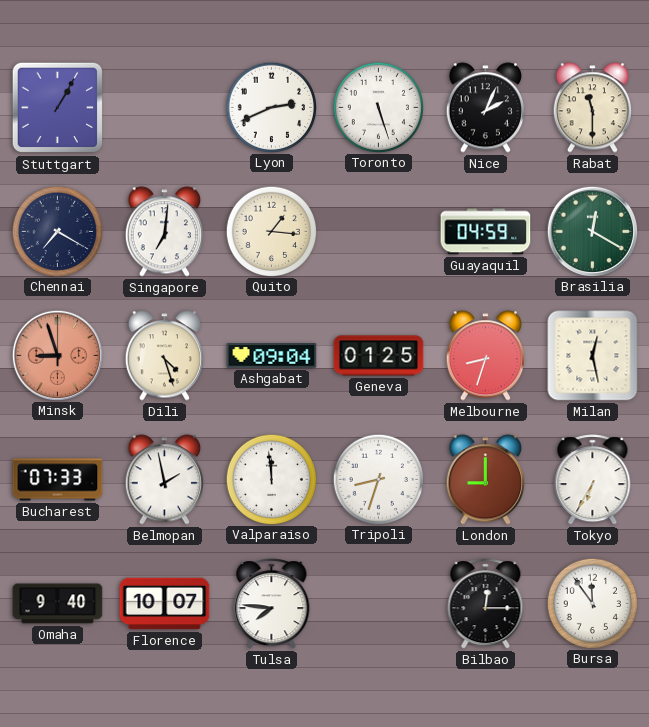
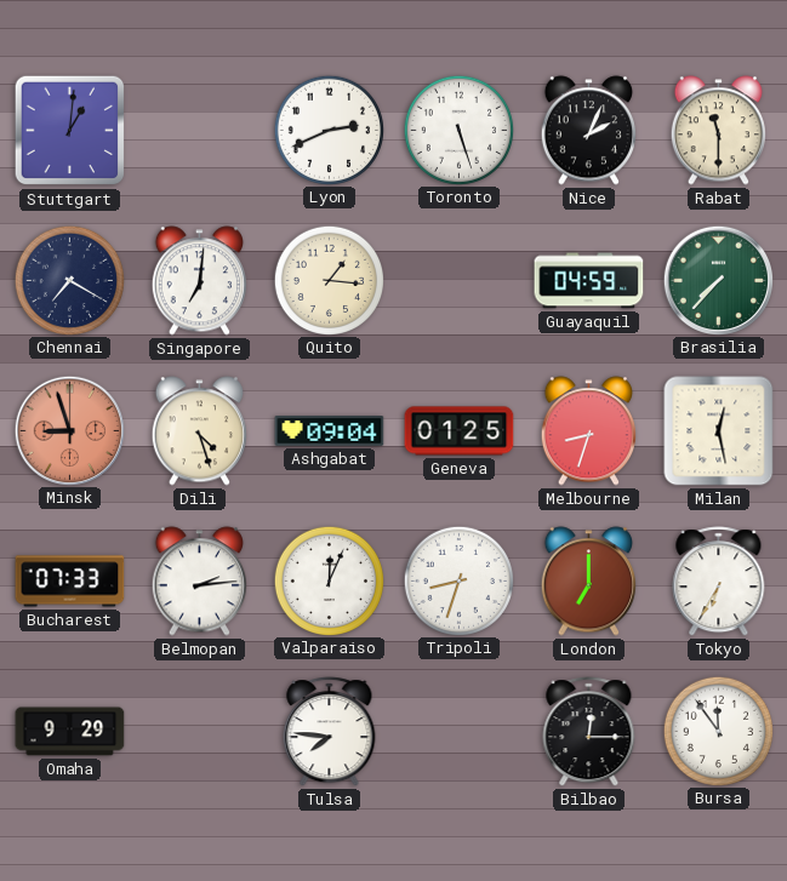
Stuttgart: 1:05 -> 1:01 (70, 131)
Brasilia: 12:20 -> 7:37 (718, 280)
Belmopan: 1:58 -> 2:14 (199, 582)
Valparaiso: 11:59 -> 12:04 (329, 580)
London: 9:00 -> 7:00 (588, 582)
Omaha: 9:40 -> 9:29 (70, 732)
Florence: 10:07 -> none (165, 604)
